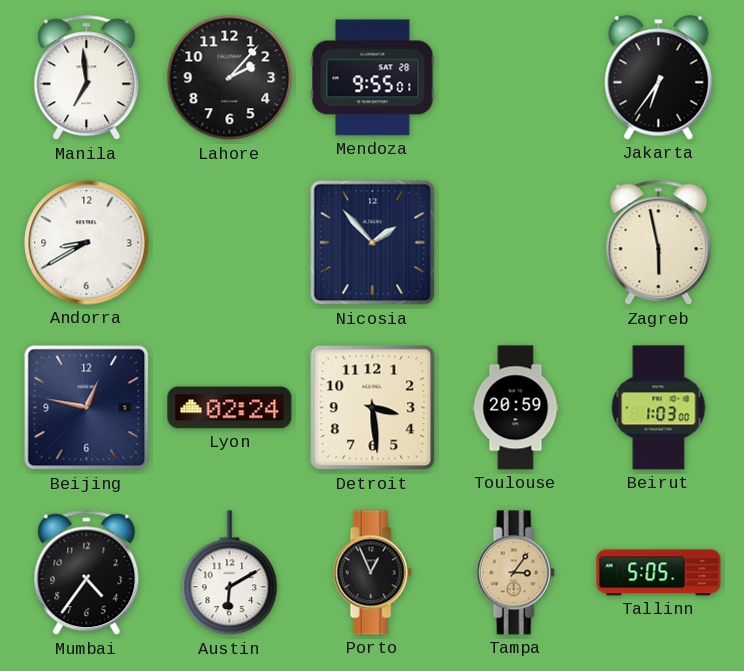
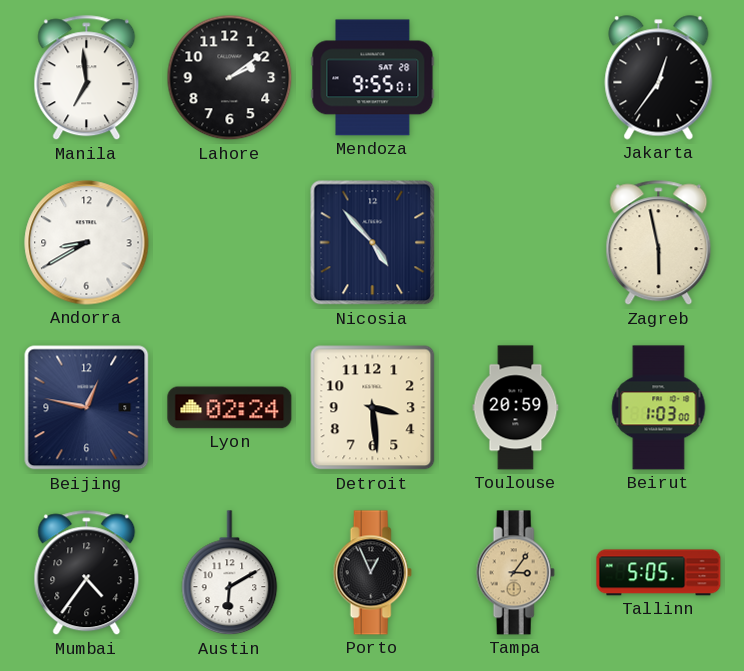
Lahore: 2:07 -> 2:09 (230, 78)
Jakarta: 6:36 -> 12:36 (659, 78)
Nicosia: 1:53 -> 4:53 (373, 243)
